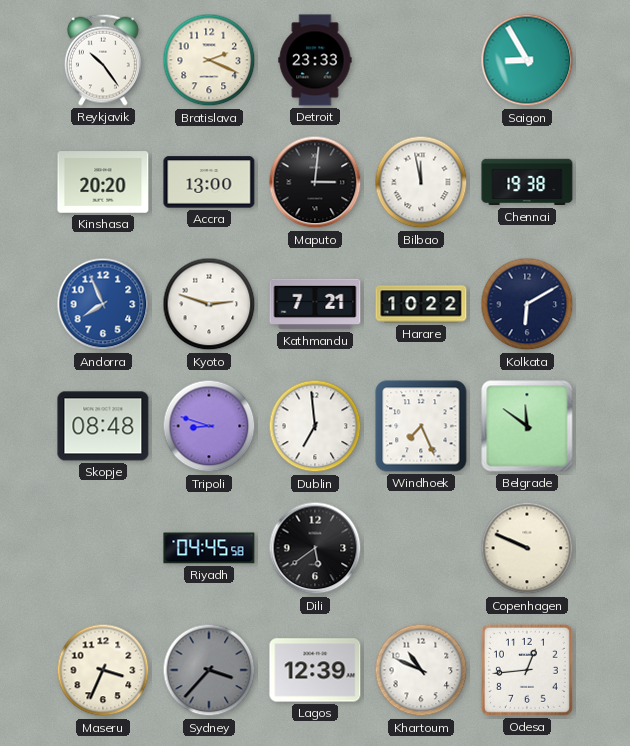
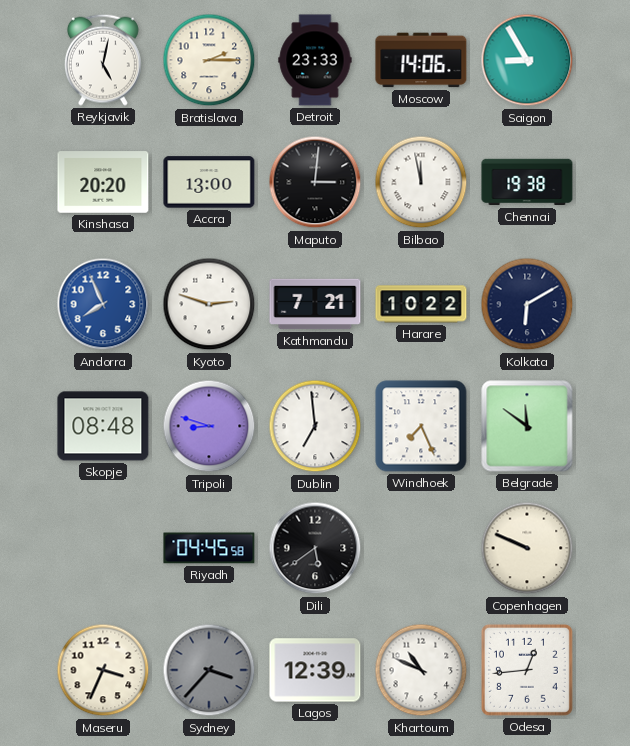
Reykjavik: 10:24 -> 5:02 (103, 60)
Bratislava: 2:19 -> 2:15 (209, 60)
Moscow: none -> 14:06 (421, 60)
